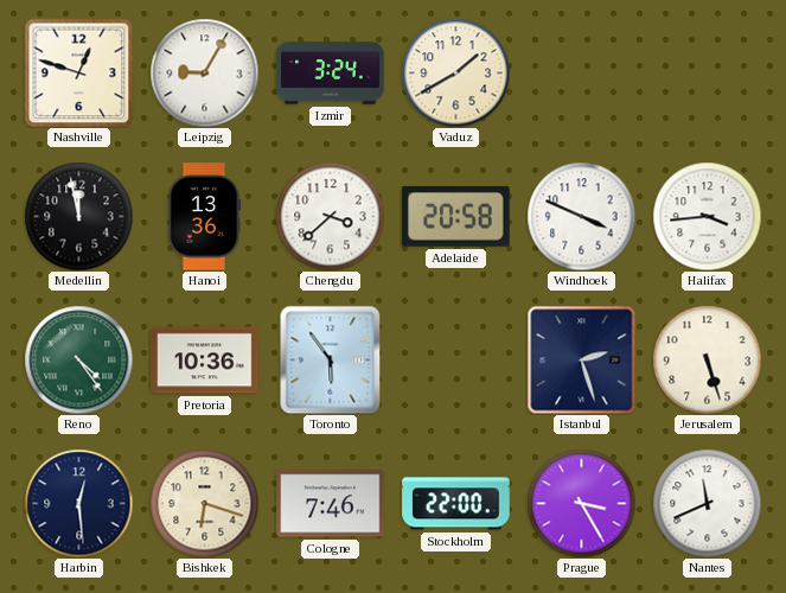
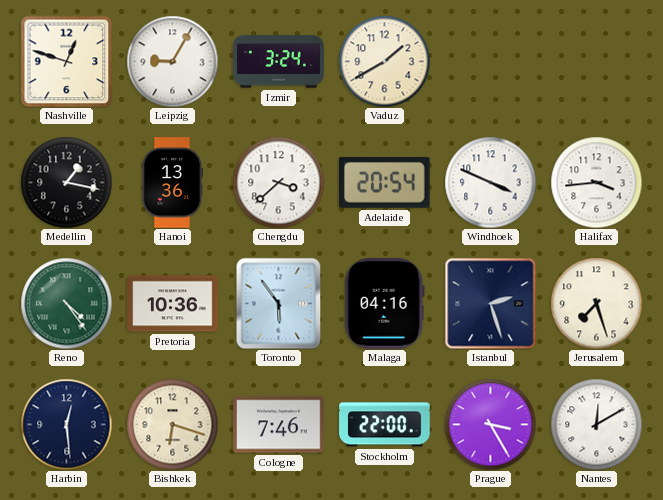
Medellin: 11:58 -> 1:17 (66, 182)
Adelaide: 20:58 -> 20:54 (385, 183)
Malaga: none -> 04:16 (384, 304)
Jerusalem: 5:27 -> 7:27 (596, 303)
Nantes: 11:41 -> 12:10 (596, 424)
